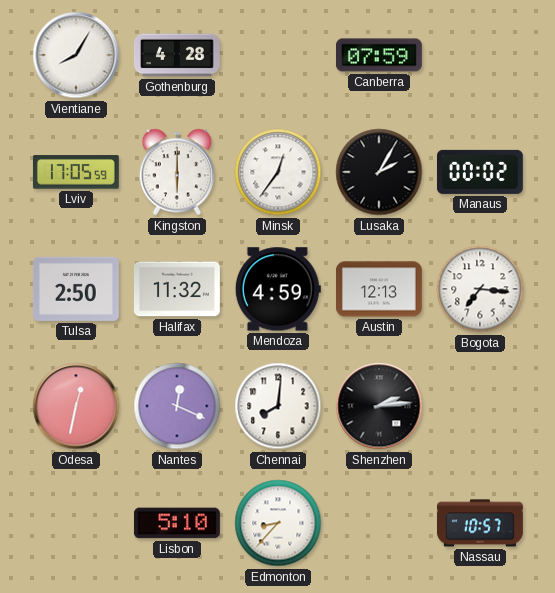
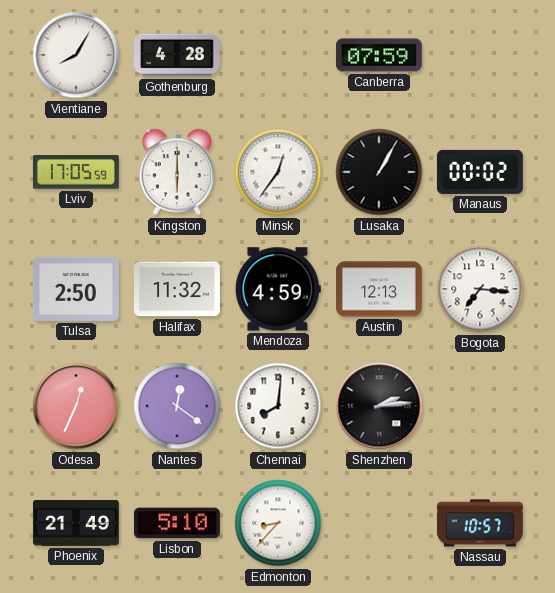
Lusaka: 2:05 -> 1:05 (379, 172)
Odesa: 12:32 -> 12:34 (76, 406)
Nantes: 12:19 -> 12:21 (177, 406)
Phoenix: none -> 21:49 (76, 523)
